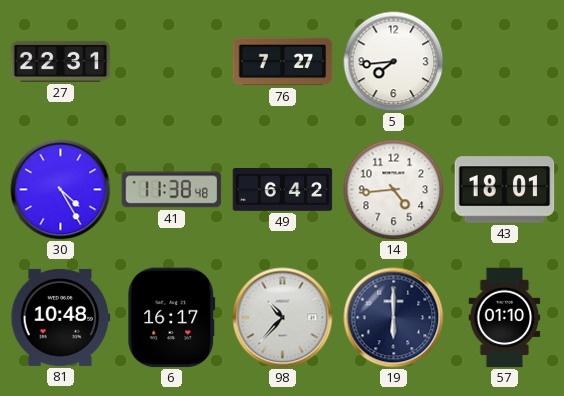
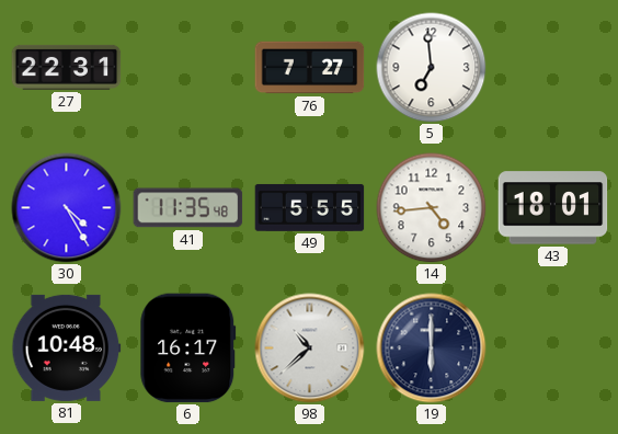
5: 7:44 -> 6:59 (432, 68)
41: 11:38 -> 11:35 (188, 208)
49: 6:42 -> 5:55 (310, 207)
98: 10:37 -> 10:38 (310, 349)
57: 01:10 -> none (505, 318)
